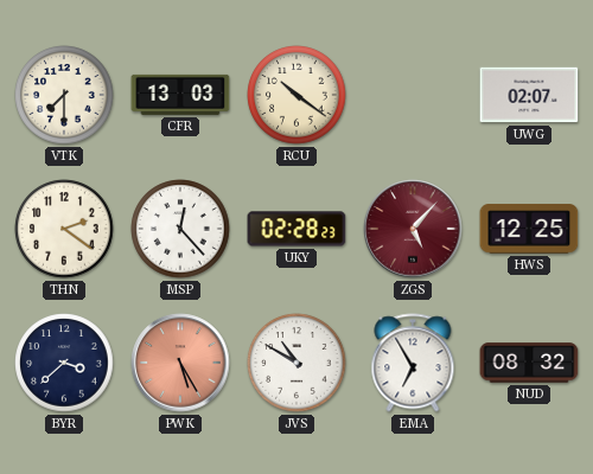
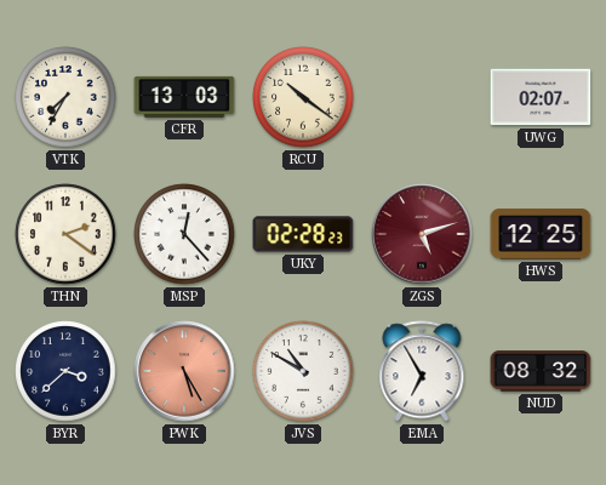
VTK: 7:30 -> 7:35 (65, 97)
ZGS: 5:07 -> 5:12 (422, 234)
